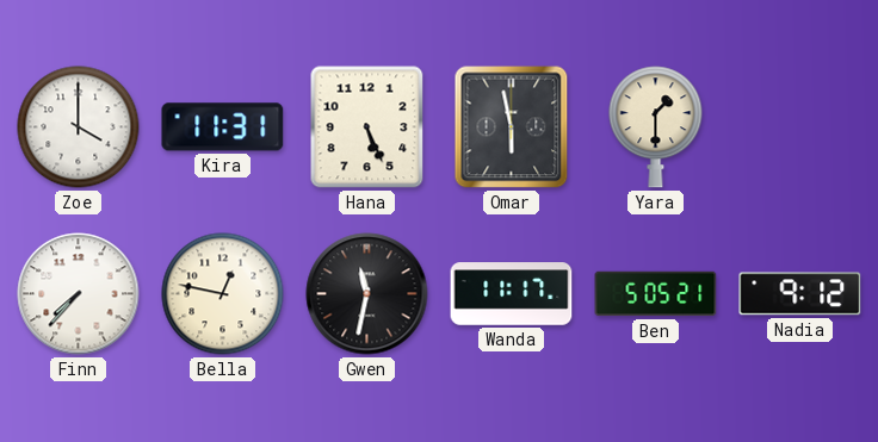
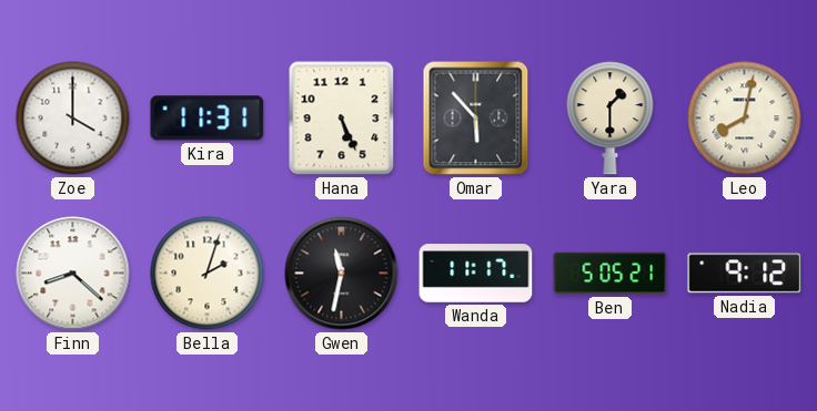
Omar: 5:58 -> 5:53 (476, 119)
Leo: none -> 8:02 (745, 119)
Finn: 7:37 -> 8:22 (73, 274)
Bella: 12:47 -> 2:03 (208, 274)
